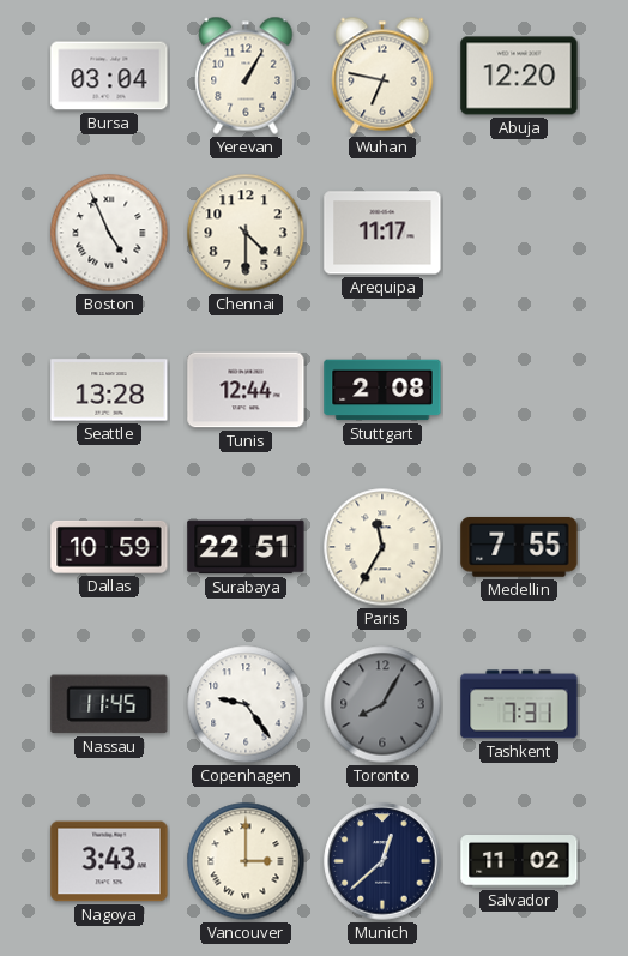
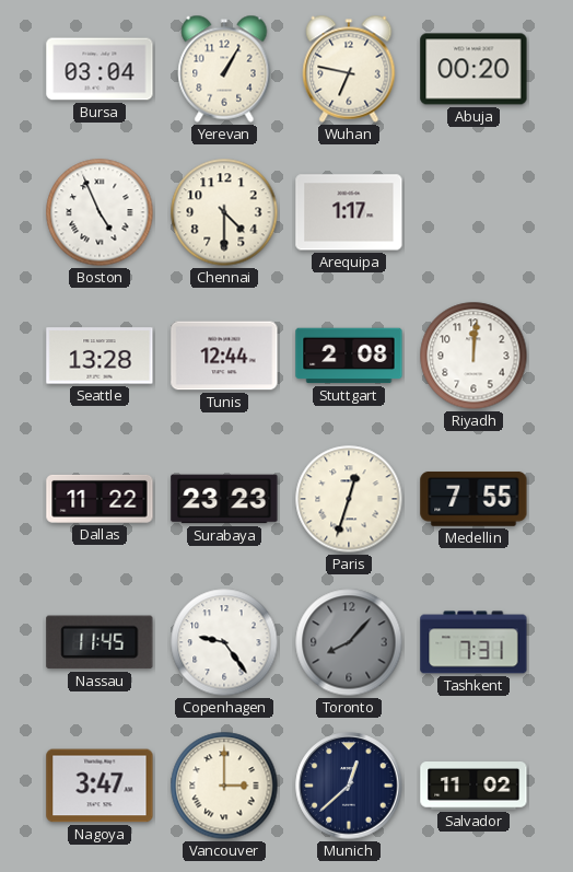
Abuja: 12:20 -> 00:20 (473, 69)
Arequipa: 11:17 -> 1:17 (349, 212)
Riyadh: none -> 12:01 (473, 356)
Dallas: 10:59 -> 11:22 (100, 499)
Surabaya: 22:51 -> 23:23 (224, 499)
Paris: 11:35 -> 12:33 (349, 499)
Toronto: 8:05 -> 8:07 (349, 642)
Nagoya: 3:43 -> 3:47 (100, 786)
